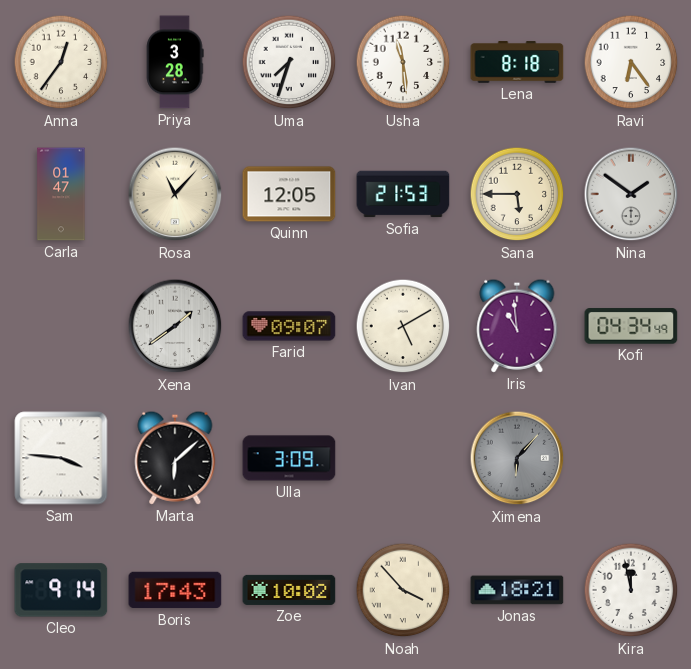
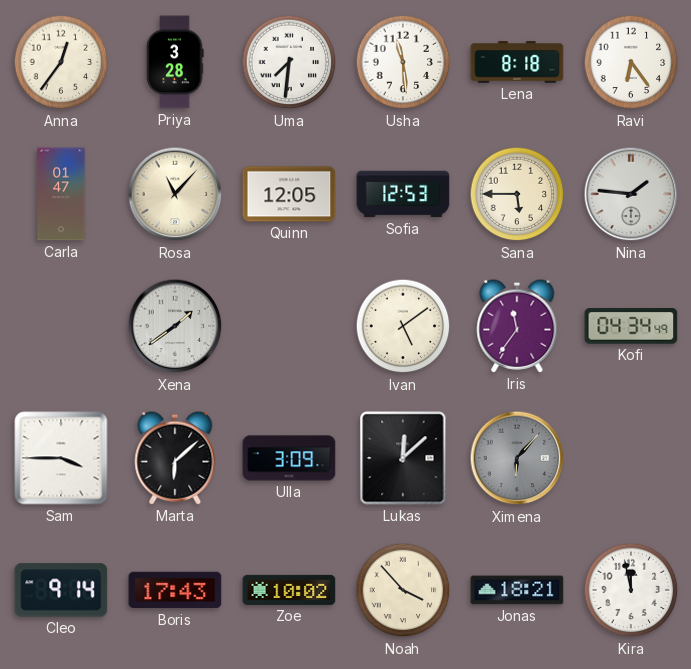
Uma: 7:33 -> 7:31 (289, 62)
Sofia: 21:53 -> 12:53 (403, 194)
Nina: 1:51 -> 1:46 (631, 194)
Farid: 09:07 -> none (289, 326)
Ivan: 5:10 -> 5:09 (403, 326)
Iris: 10:59 -> 11:36 (517, 326)
Sam: 3:46 -> 3:45 (61, 458)
Lukas: none -> 12:08 (403, 458)
